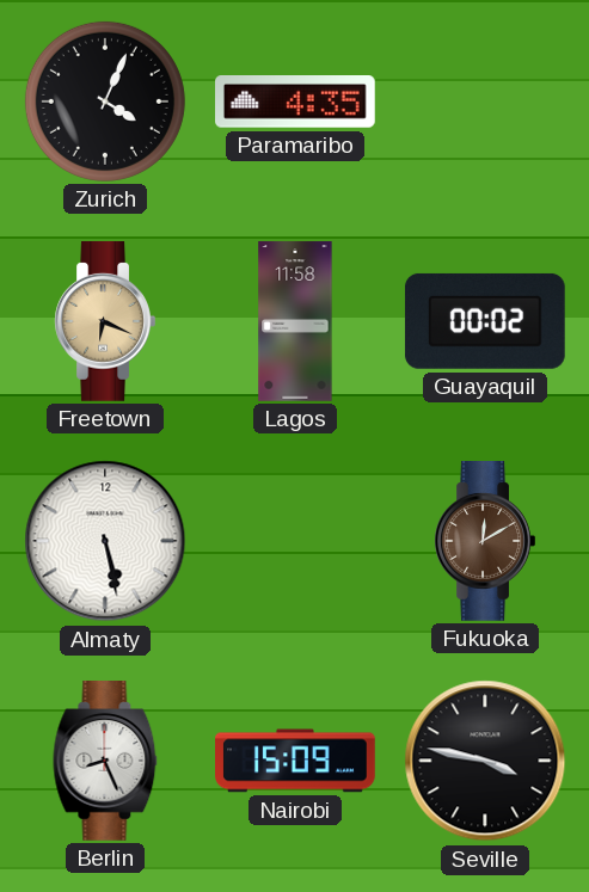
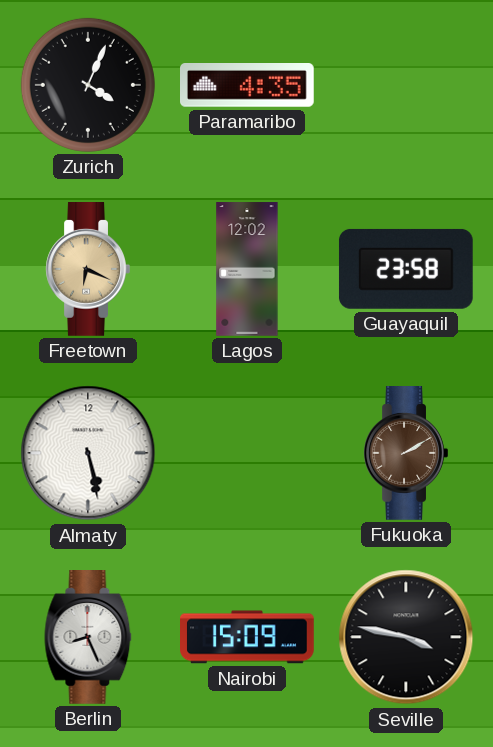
Lagos: 11:58 -> 12:02 (247, 269)
Guayaquil: 00:02 -> 23:58 (406, 269)
Fukuoka: 12:10 -> 2:10 (406, 454)
